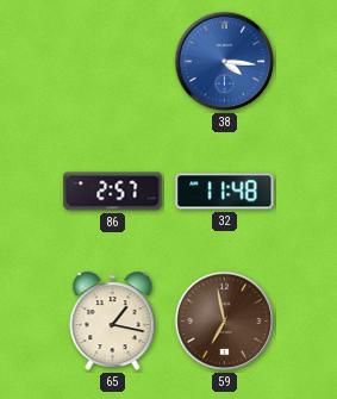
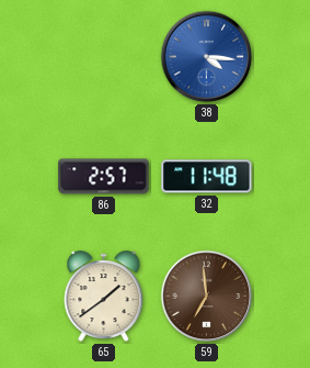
65: 1:17 -> 1:39 (104, 297)
59: 6:58 -> 6:59 (207, 297)
